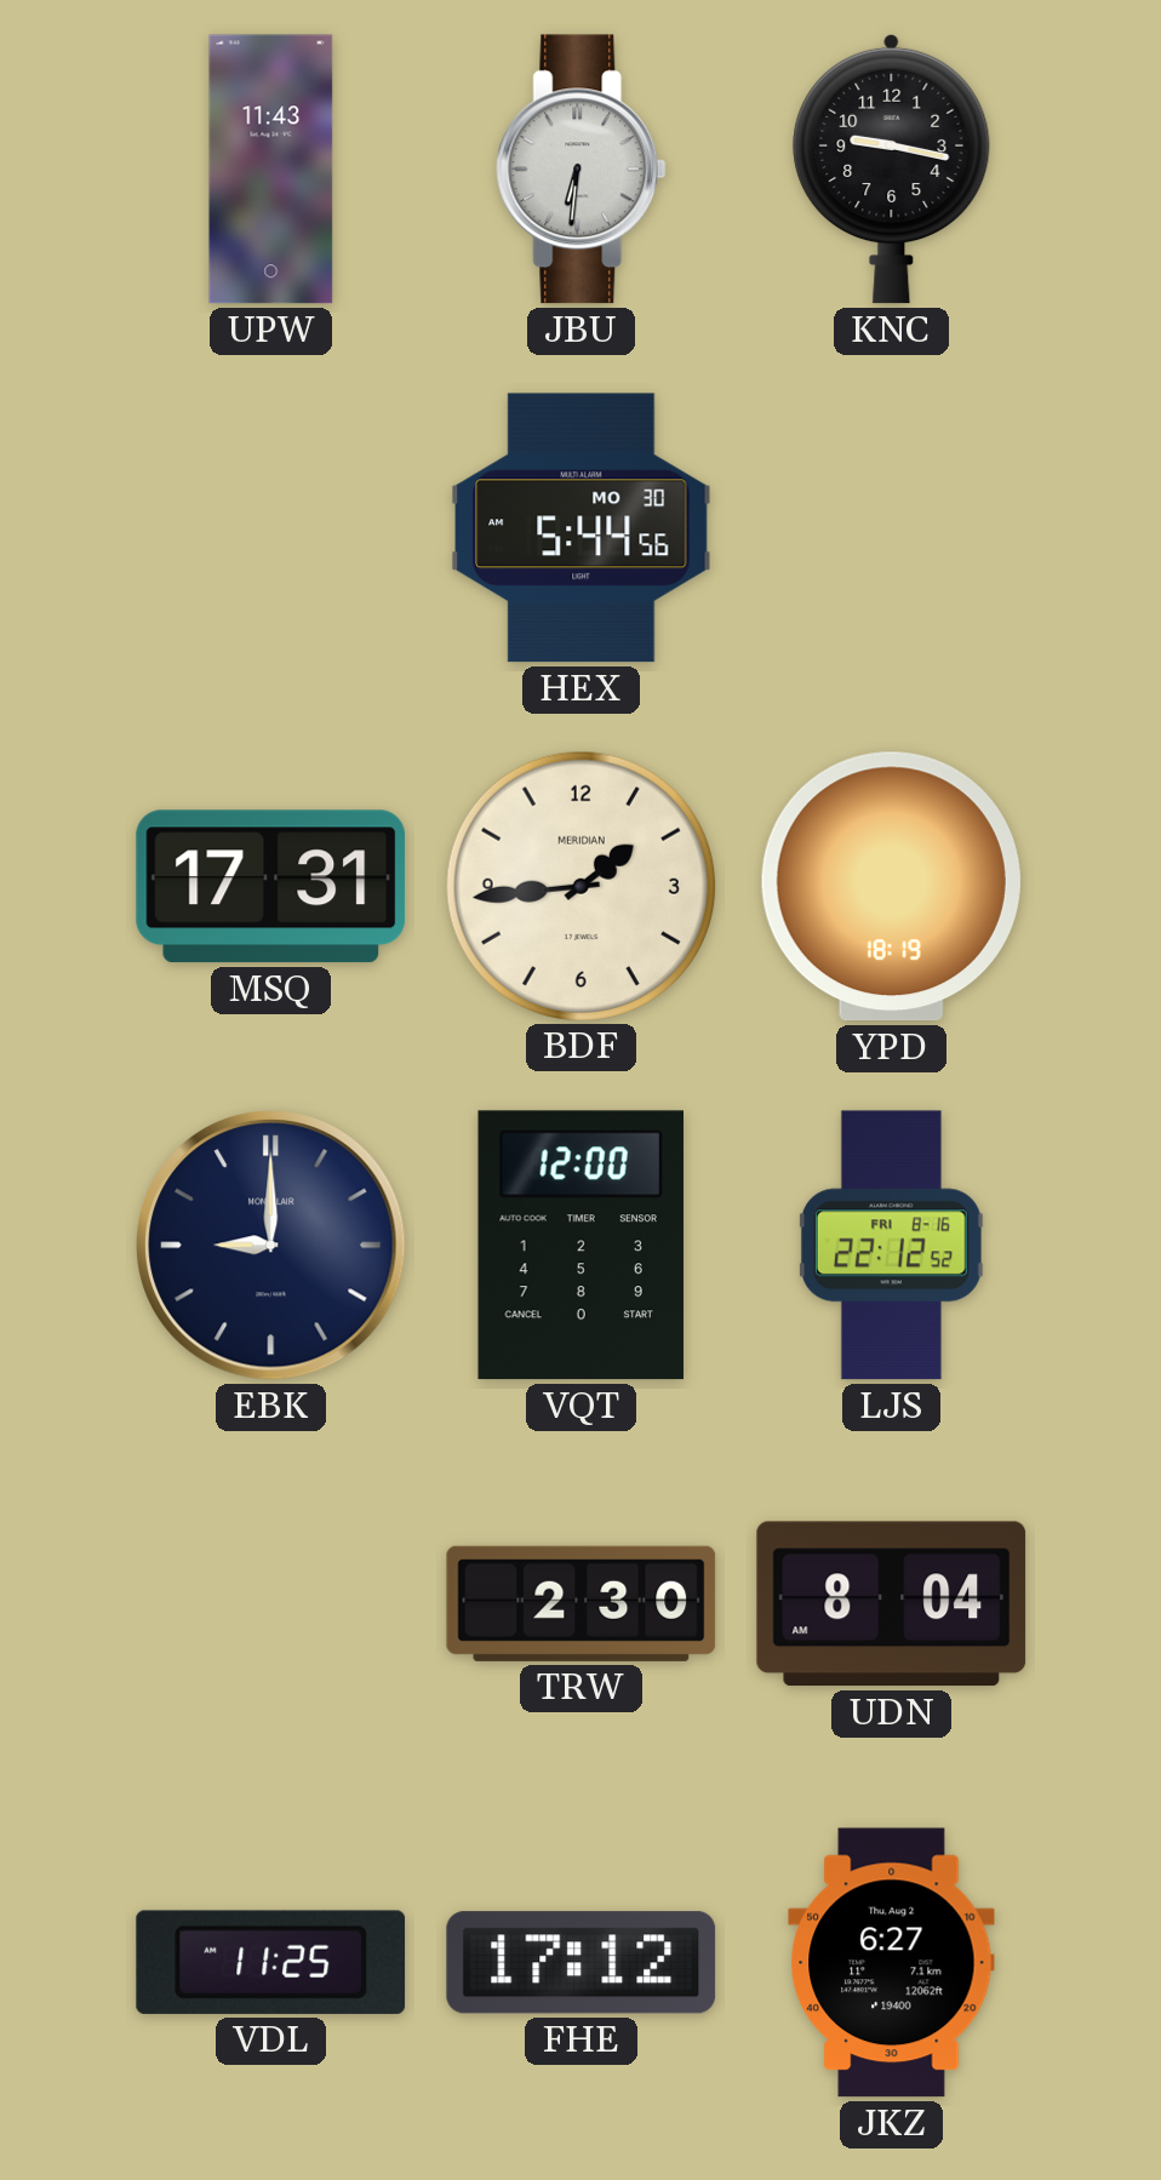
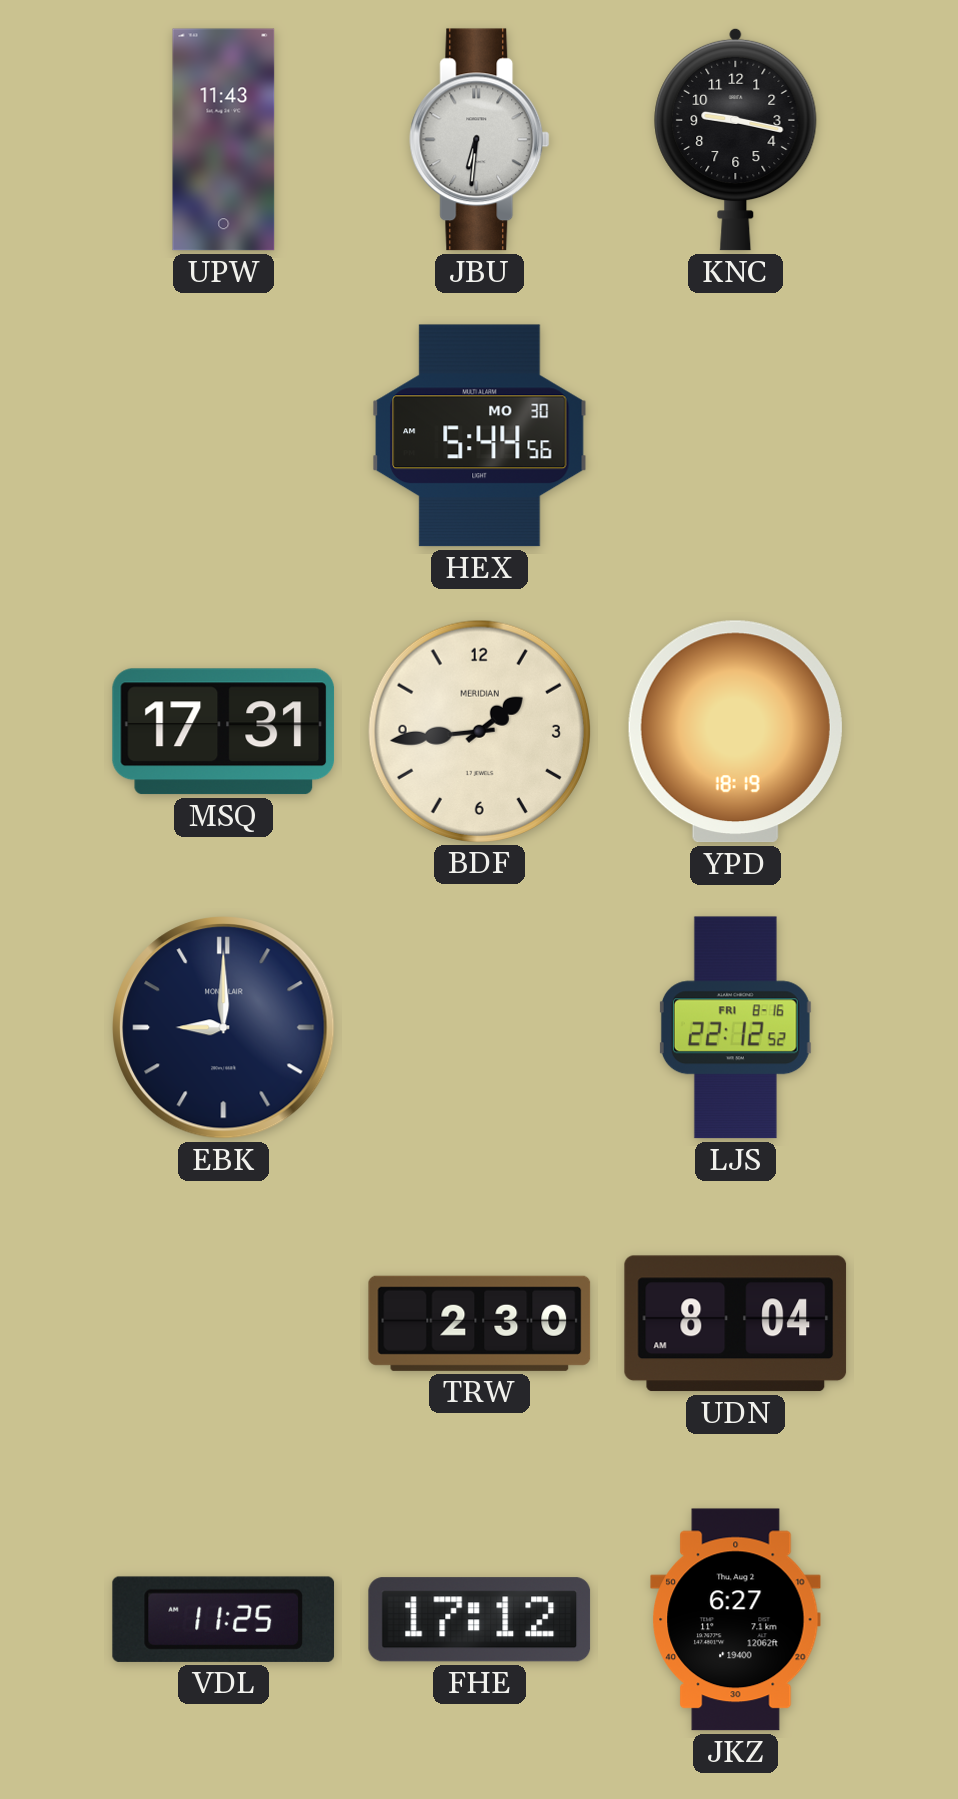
VQT: 12:00 -> none (580, 1246)
